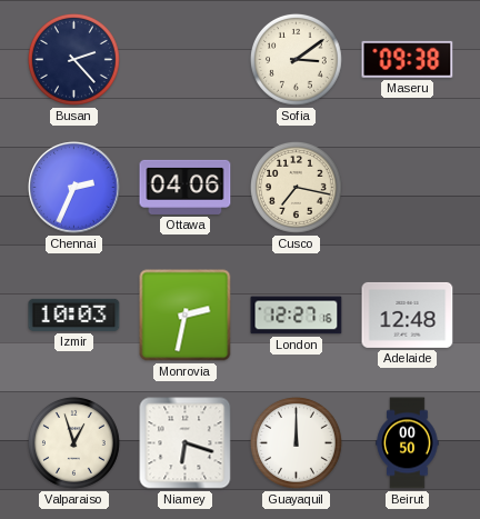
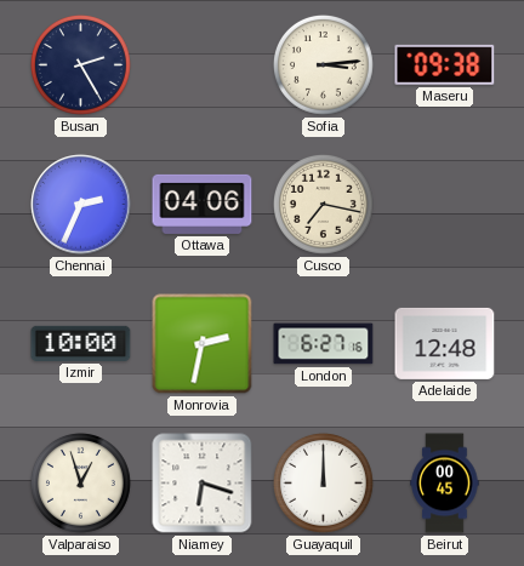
Busan: 2:23 -> 2:25 (80, 64)
Sofia: 3:09 -> 3:14 (323, 64)
Izmir: 10:03 -> 10:00 (81, 343)
London: 12:27 -> 6:27 (324, 344)
Beirut: 00:50 -> 00:45 (445, 484)
